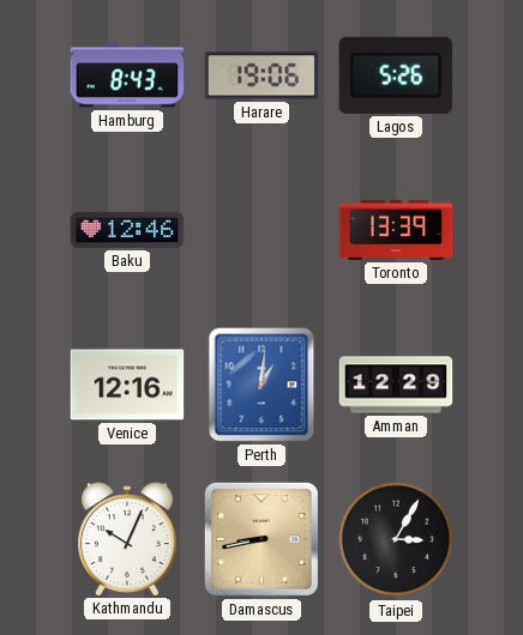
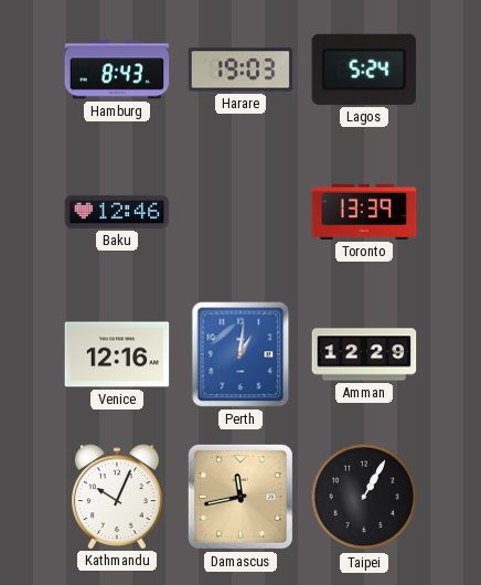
Harare: 19:06 -> 19:03 (240, 70)
Lagos: 5:26 -> 5:24 (364, 70)
Damascus: 8:43 -> 11:43 (240, 497)
Taipei: 3:05 -> 1:05 (364, 497)
